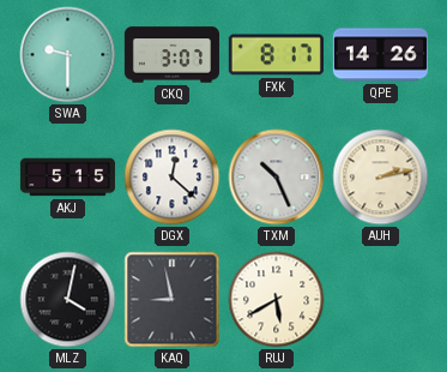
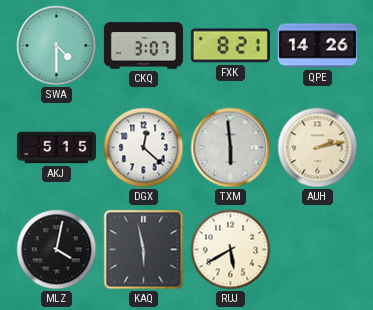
SWA: 9:30 -> 4:30 (57, 46)
FXK: 8:17 -> 8:21 (230, 46)
TXM: 10:26 -> 5:59 (231, 148)
KAQ: 8:58 -> 5:58 (144, 250)
